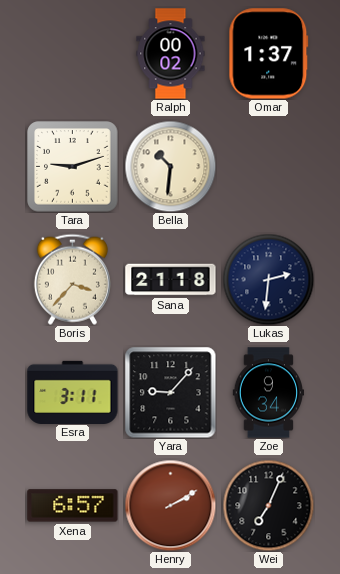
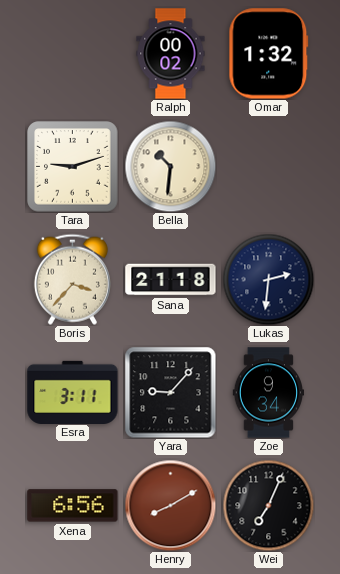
Omar: 1:37 -> 1:32 (269, 54)
Xena: 6:57 -> 6:56 (73, 506)
Henry: 2:10 -> 8:10 (170, 505)
